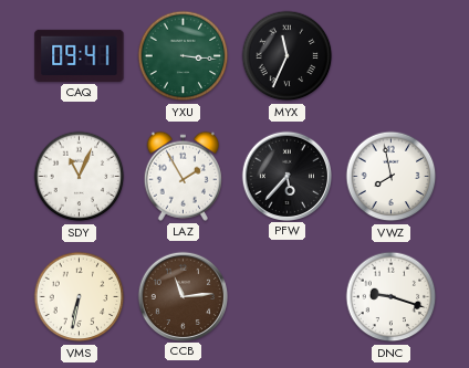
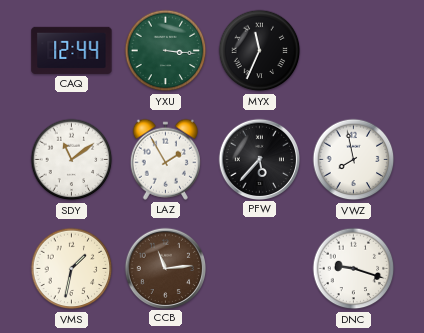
CAQ: 09:41 -> 12:44 (72, 50)
SDY: 11:04 -> 11:09 (72, 160)
VMS: 6:32 -> 1:32 (72, 269)
